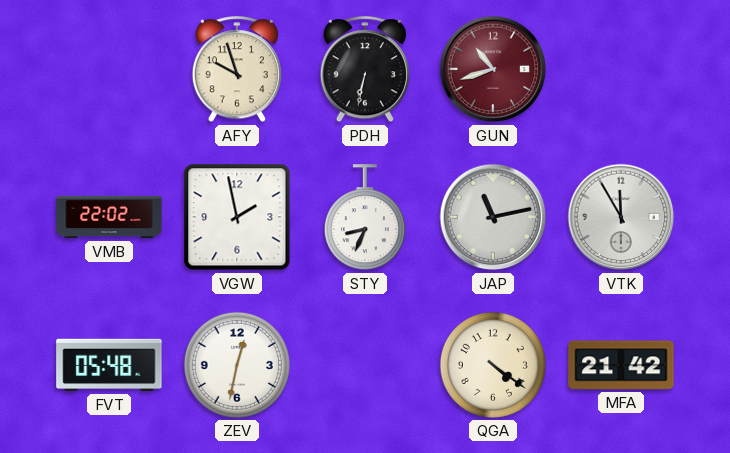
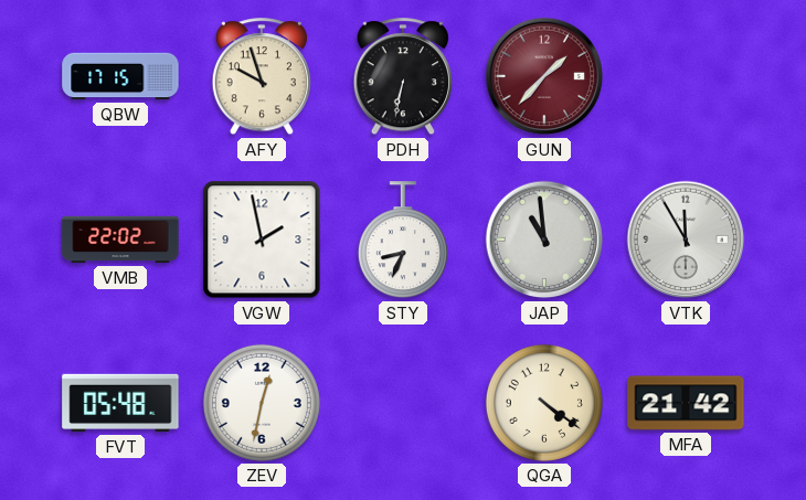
QBW: none -> 17:15 (120, 76)
GUN: 10:42 -> 1:37 (544, 76)
JAP: 11:13 -> 10:59 (544, 240)
